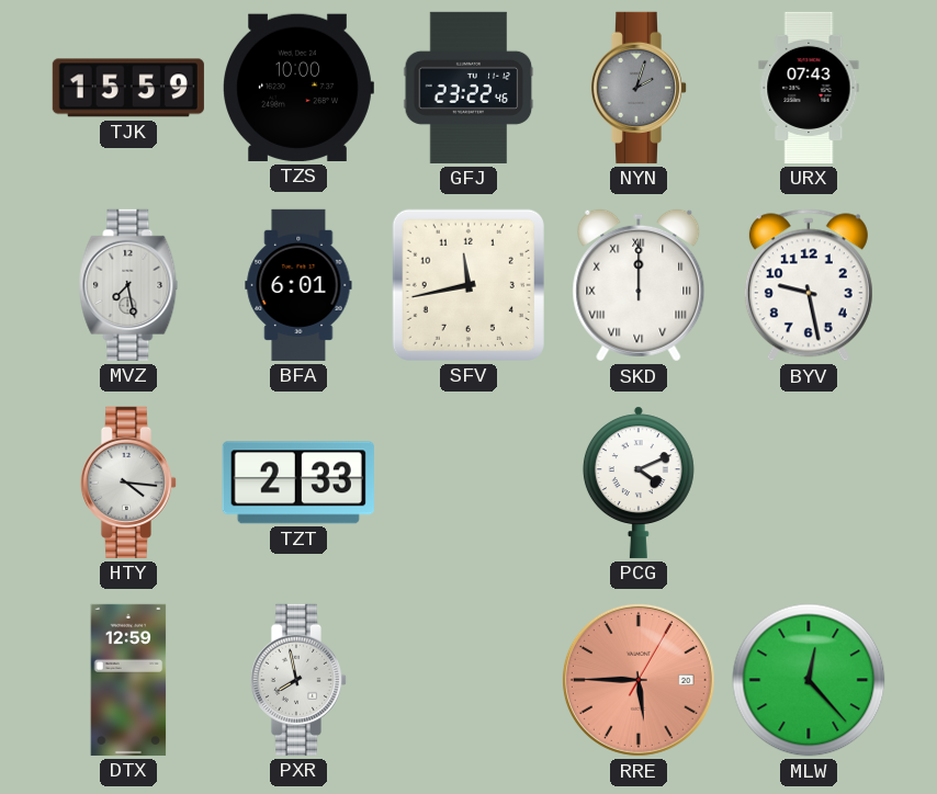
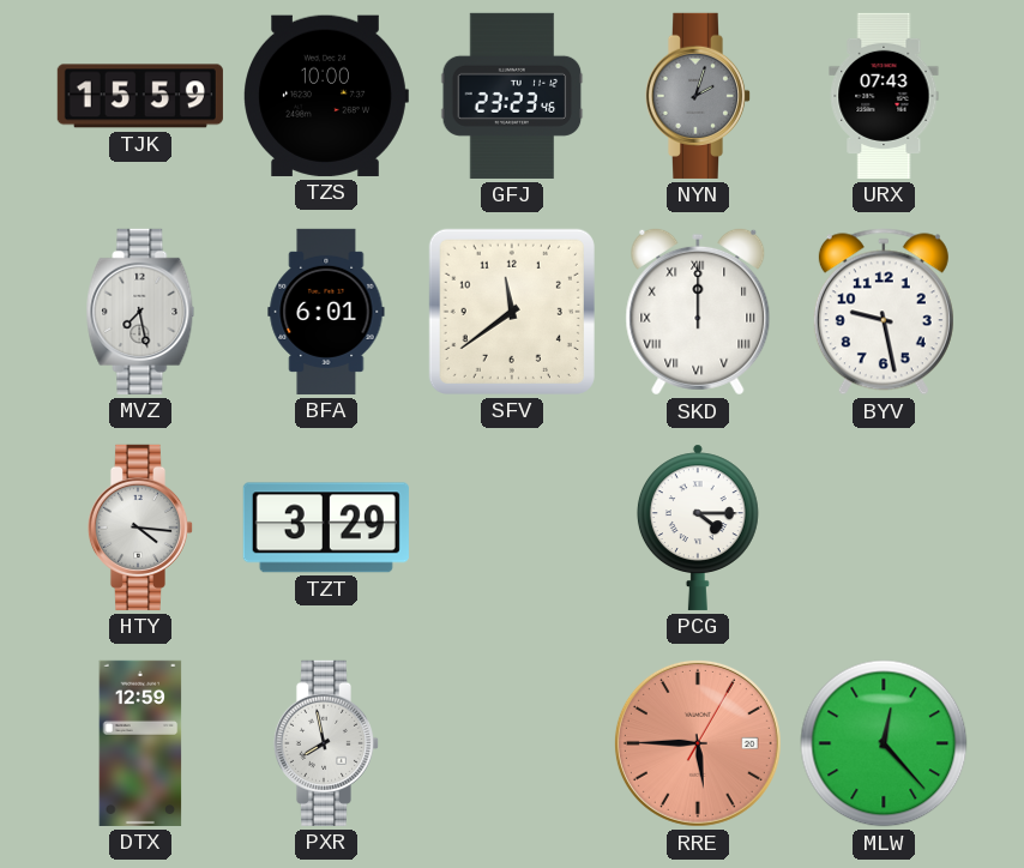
GFJ: 23:22 -> 23:23 (512, 96)
SFV: 11:43 -> 11:39 (512, 312)
TZT: 2:33 -> 3:29 (326, 528)
PCG: 4:11 -> 4:15 (698, 528)
